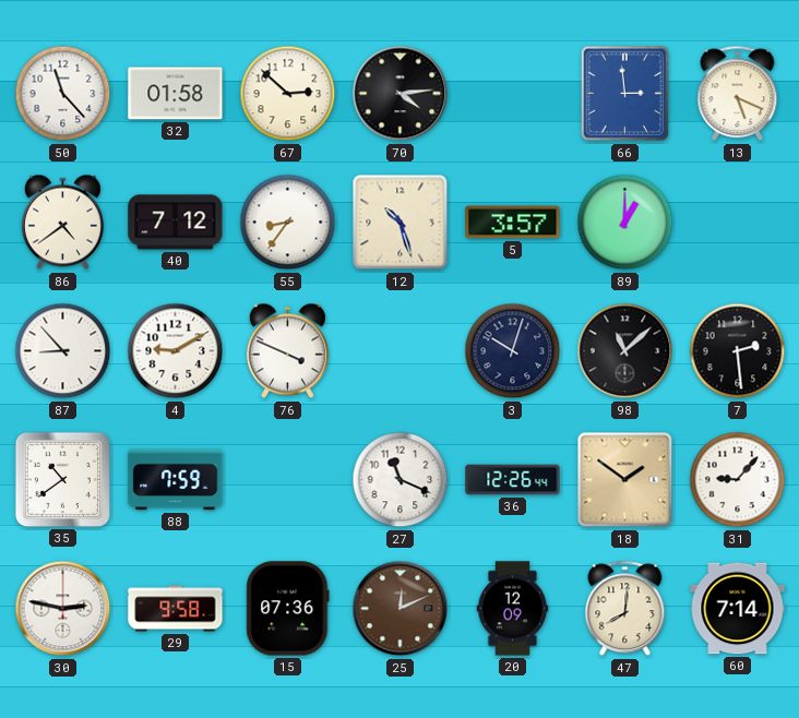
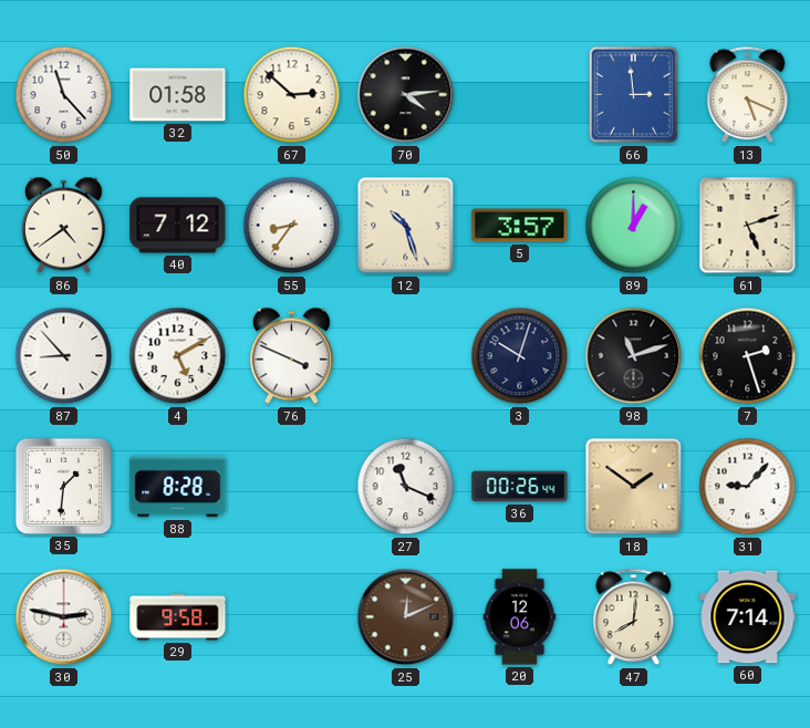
61: none -> 5:12 (748, 226)
4: 9:10 -> 5:10 (178, 356)
98: 11:08 -> 11:12 (634, 356)
7: 2:29 -> 2:27 (748, 356)
35: 10:39 -> 1:31 (63, 486)
88: 7:59 -> 8:28 (178, 487)
36: 12:26 -> 00:26 (520, 487)
15: 07:36 -> none (288, 609)
20: 12:09 -> 12:06 (520, 617)
